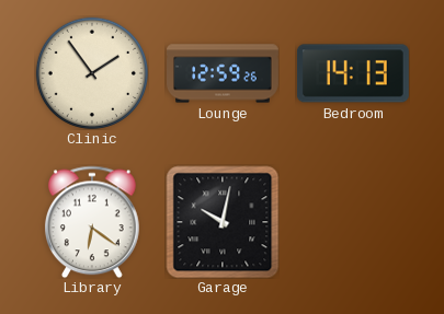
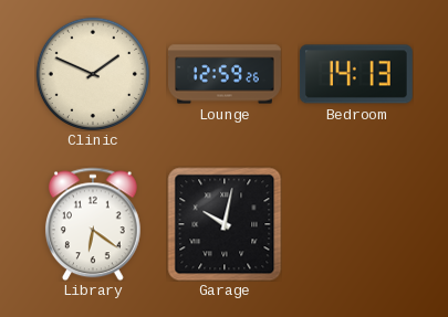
Clinic: 1:54 -> 1:49 (93, 74)
